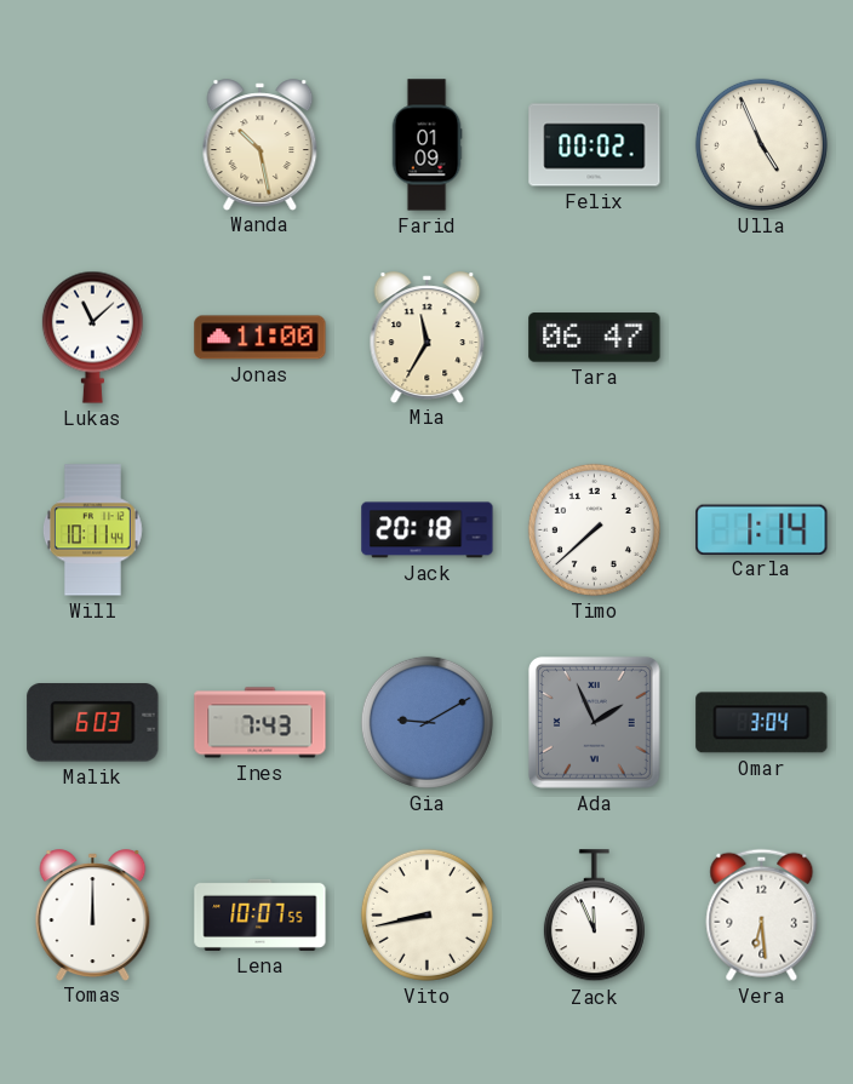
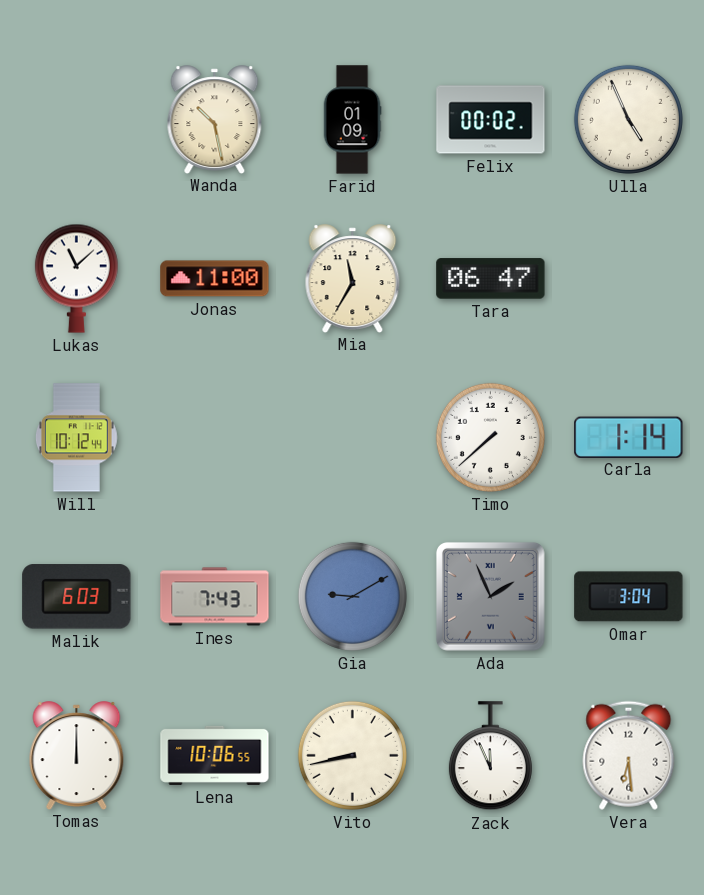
Will: 10:11 -> 10:12 (77, 438)
Jack: 20:18 -> none (428, 530)
Lena: 10:07 -> 10:06 (215, 755)
